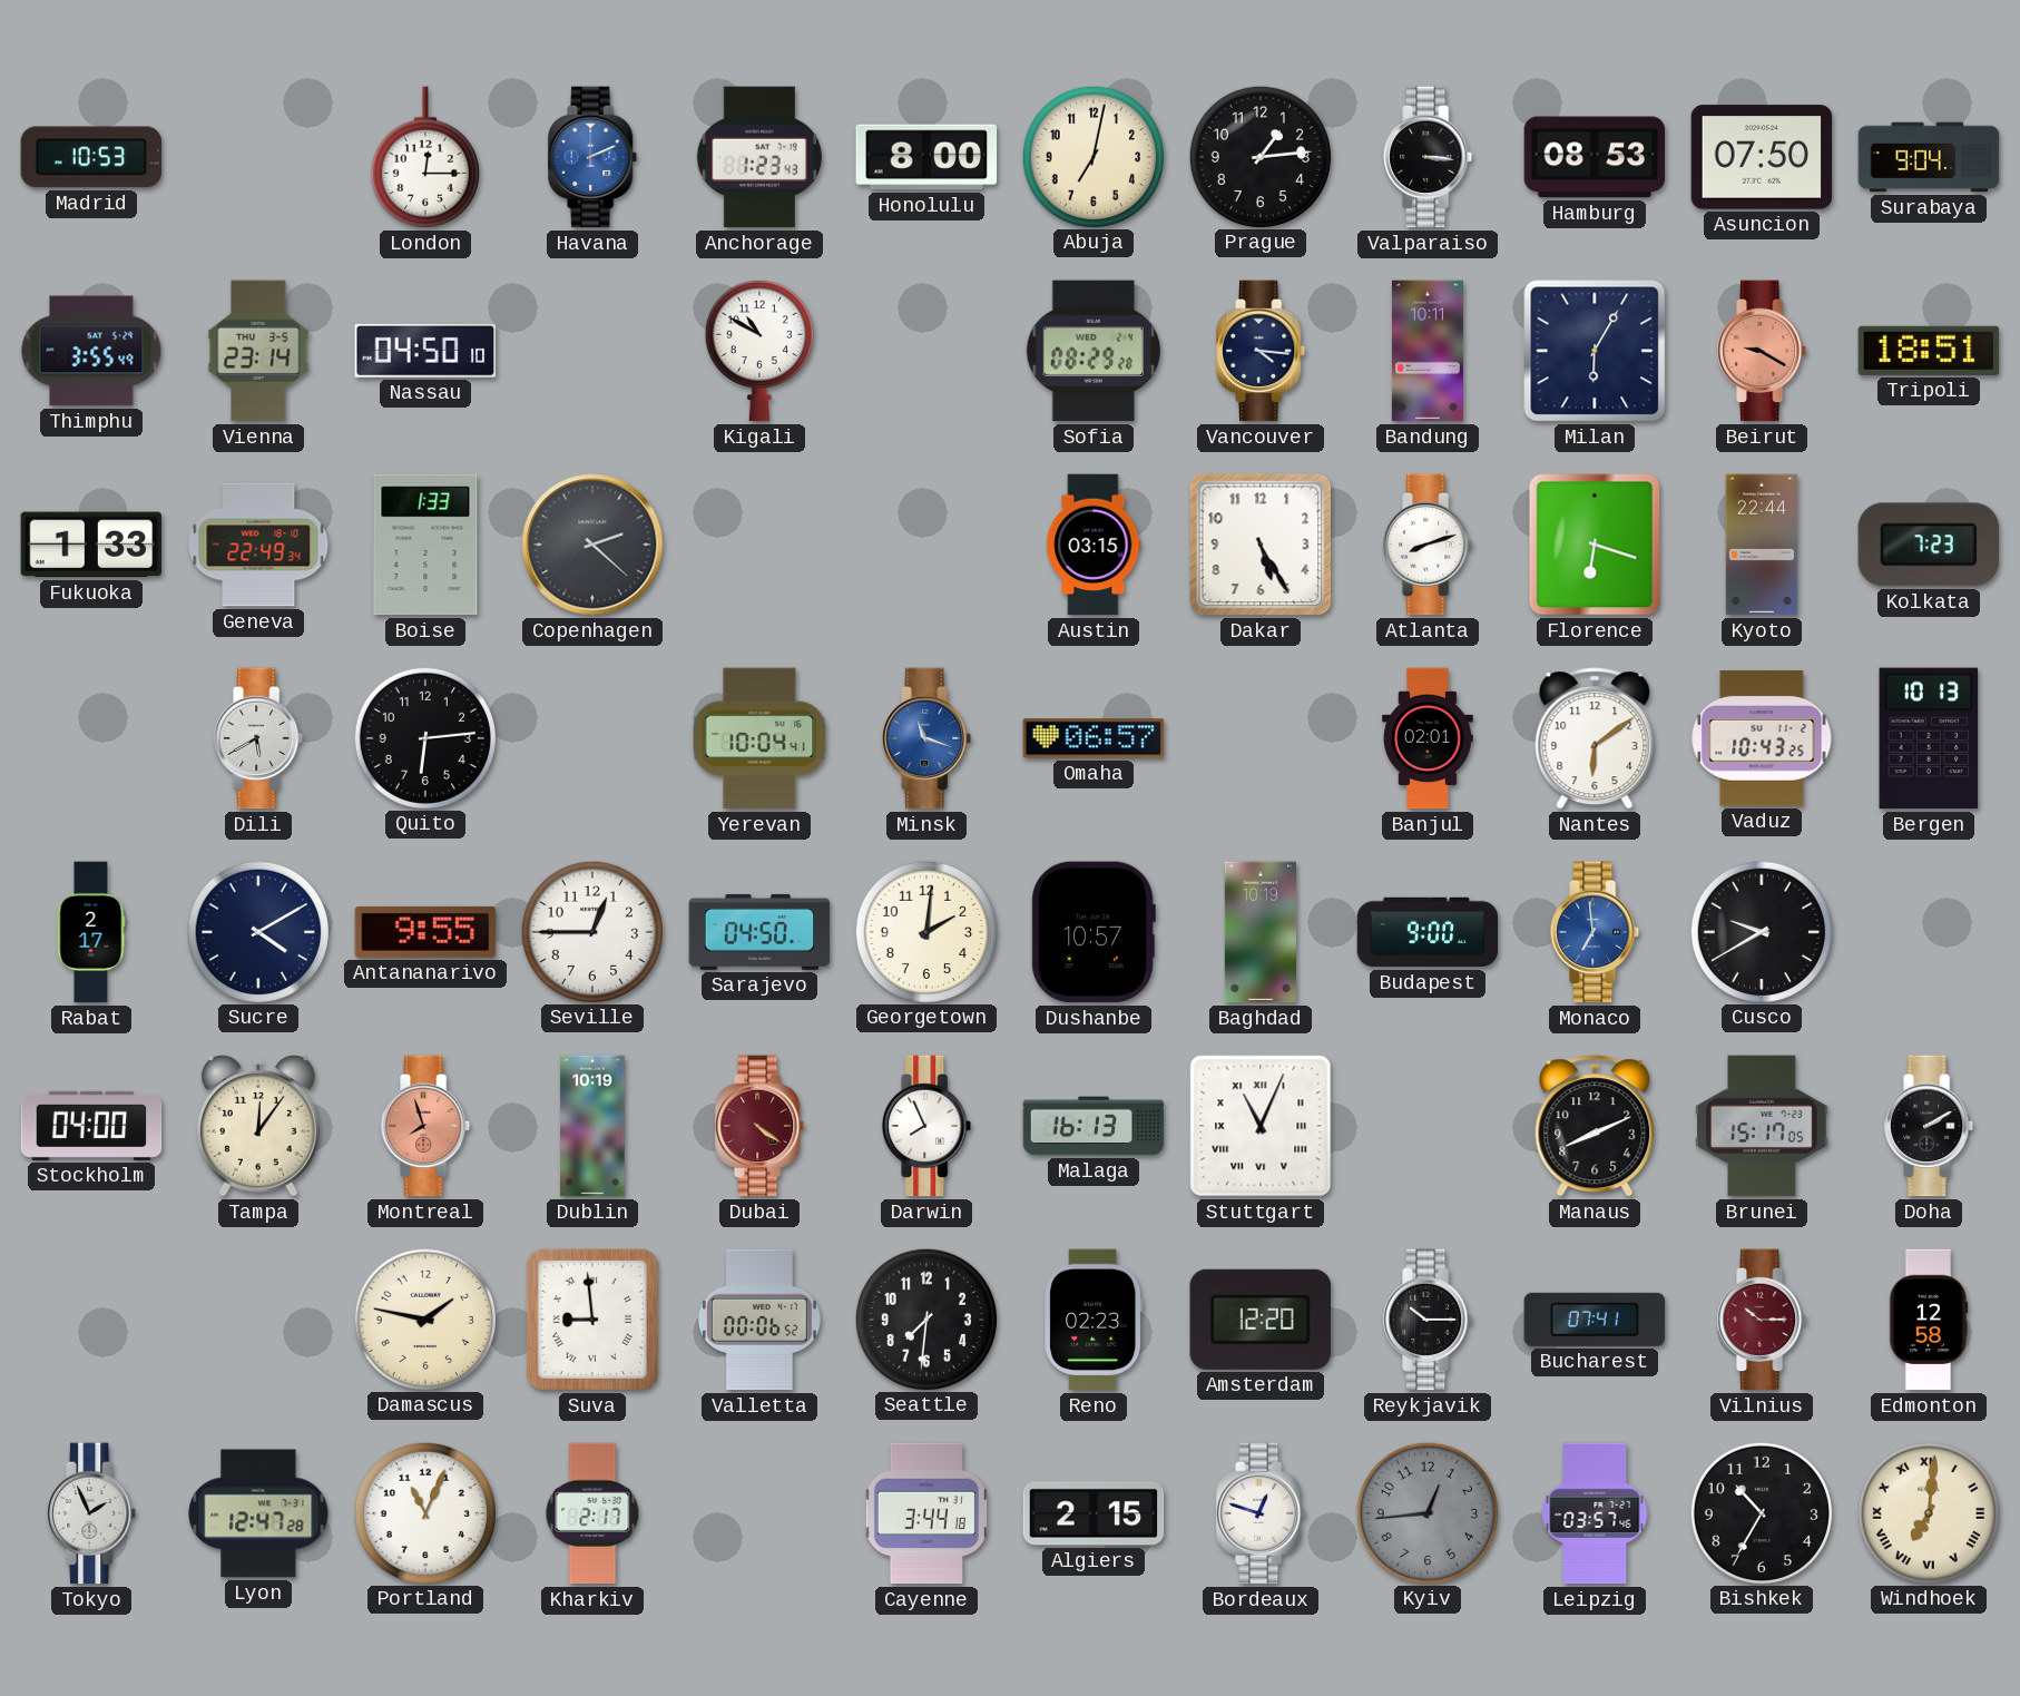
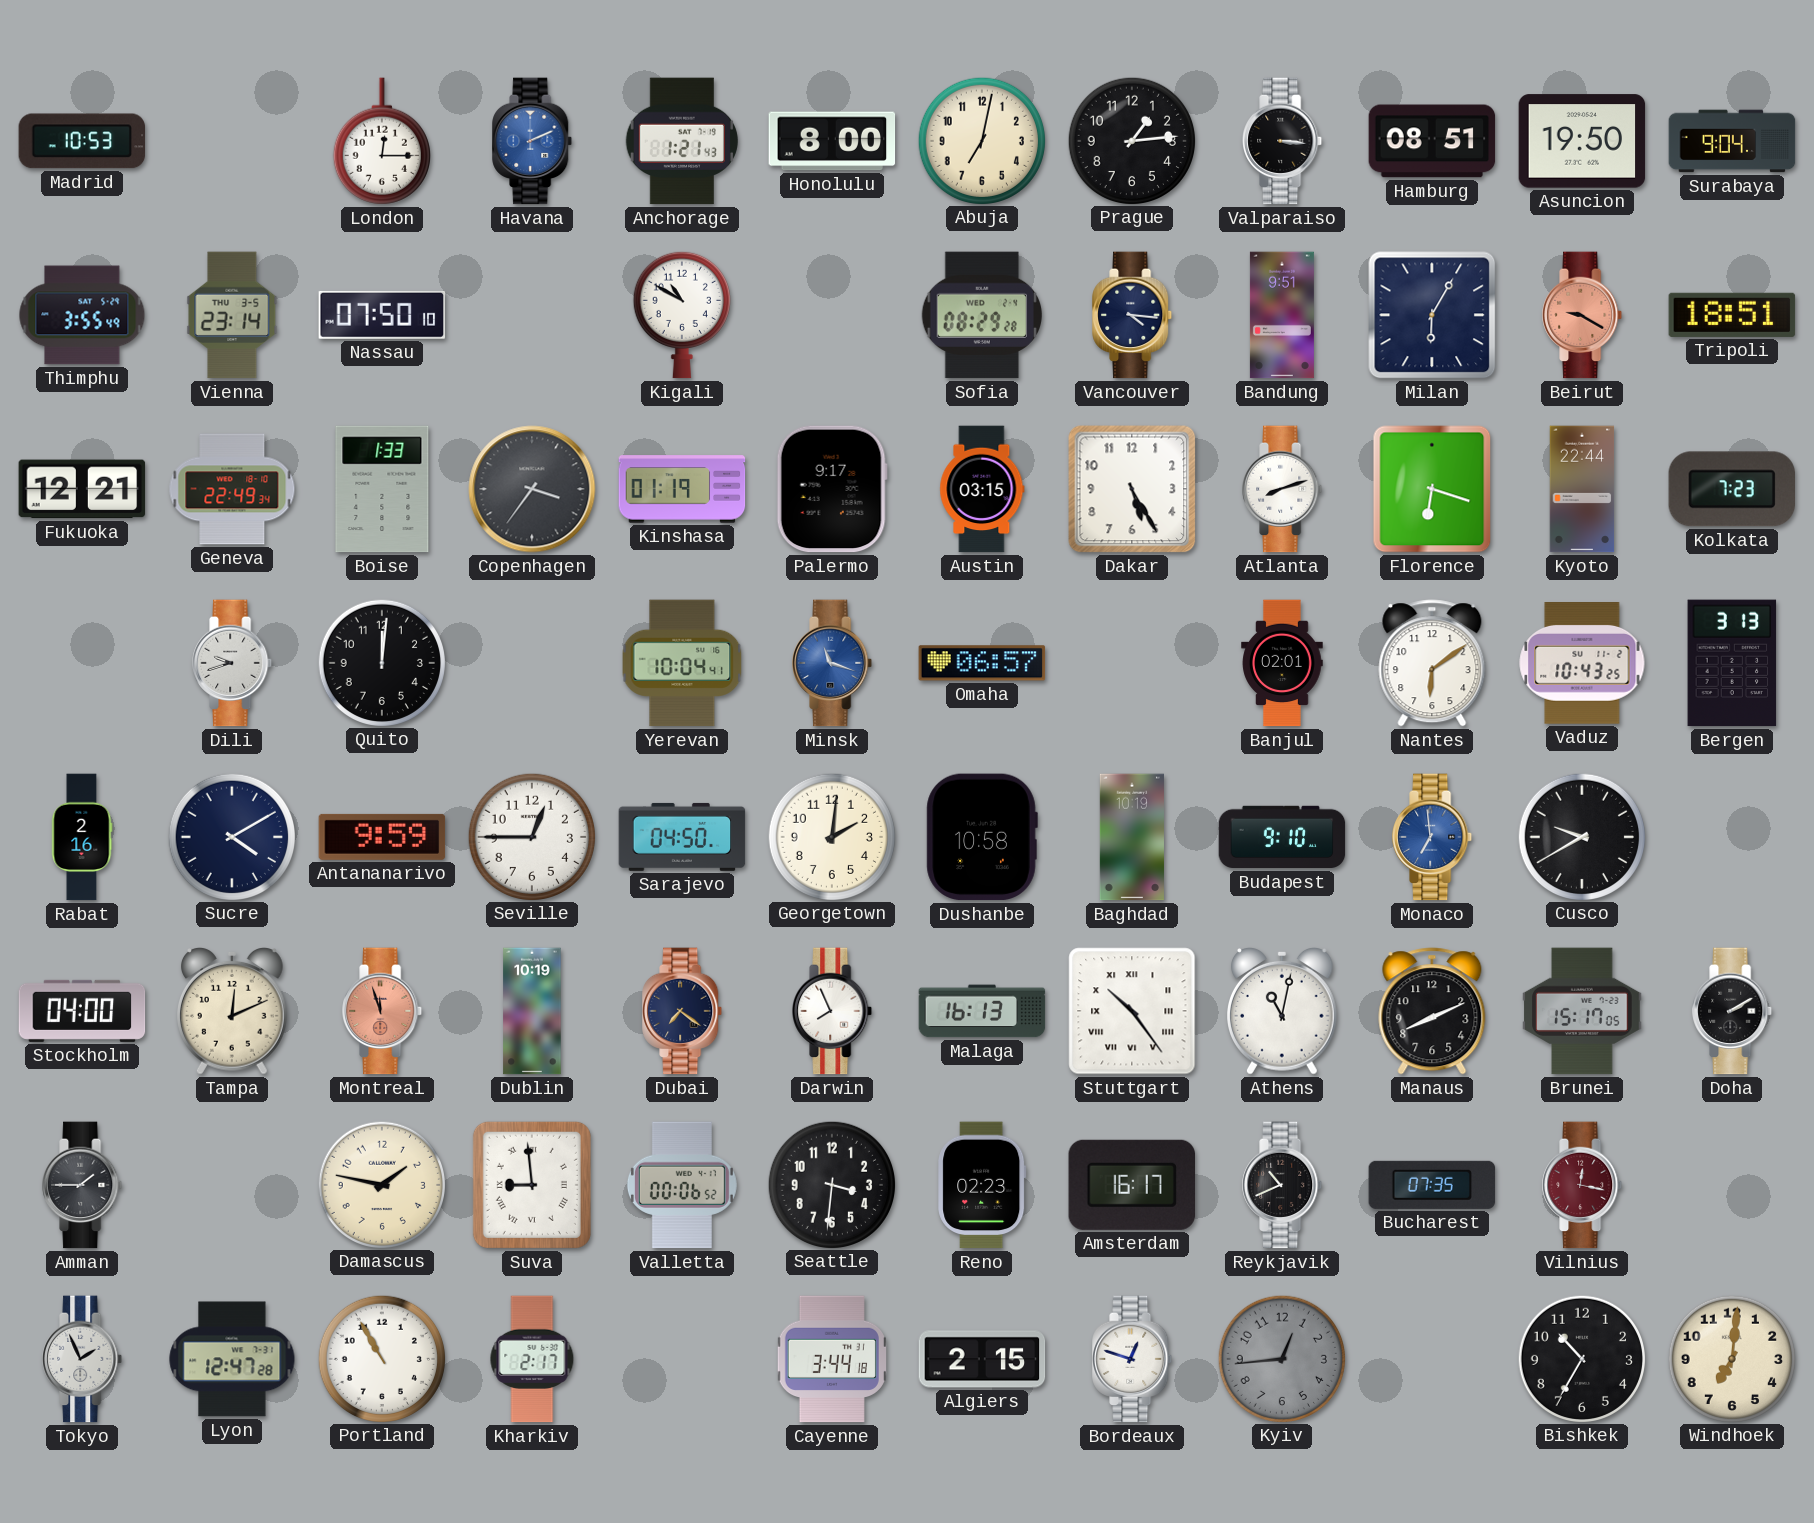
Anchorage: 1:23 -> 1:21 (681, 141)
Hamburg: 08:53 -> 08:51 (1432, 141)
Asuncion: 07:50 -> 19:50 (1582, 141)
Nassau: 04:50 -> 07:50 (382, 315)
Bandung: 10:11 -> 9:51 (1282, 315)
Fukuoka: 1:33 -> 12:21 (82, 489)
Copenhagen: 2:22 -> 3:36 (532, 489)
Kinshasa: none -> 01:19 (682, 489)
Palermo: none -> 9:17 (832, 489)
Dili: 5:40 -> 9:42 (233, 663)
Quito: 6:14 -> 12:01 (381, 662)
Bergen: 10:13 -> 3:13 (1732, 663)
Rabat: 2:17 -> 2:16 (82, 837)
Antananarivo: 9:55 -> 9:59 (382, 837)
Dushanbe: 10:57 -> 10:58 (982, 837)
Budapest: 9:00 -> 9:10 (1282, 837)
Tampa: 12:06 -> 12:11 (233, 1012)
Montreal: 7:57 -> 11:57 (383, 1011)
Dubai: 4:21 -> 7:21 (683, 1011)
Dubai dial: burgundy -> navy (683, 1011)
Stuttgart: 11:04 -> 10:24 (1132, 1011)
Athens: none -> 11:02 (1283, 1012)
Amman: none -> 1:45 (83, 1185)
Seattle: 7:31 -> 3:31 (831, 1184)
Amsterdam: 12:20 -> 16:17 (1131, 1185)
Reykjavik: 10:15 -> 10:41 (1283, 1185)
Bucharest: 07:41 -> 07:35 (1432, 1185)
Vilnius: 10:15 -> 12:17 (1583, 1185)
Edmonton: 12:58 -> none (1929, 1320)
Portland: 11:04 -> 10:55 (381, 1358)
Leipzig: 03:57 -> none (1595, 1513)
Windhoek numerals: Roman -> Arabic (1731, 1358)
